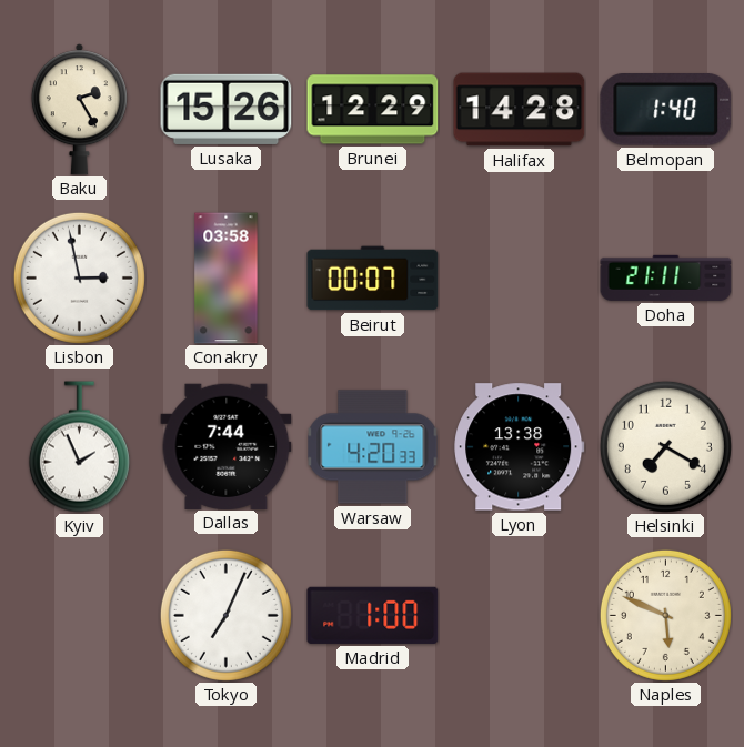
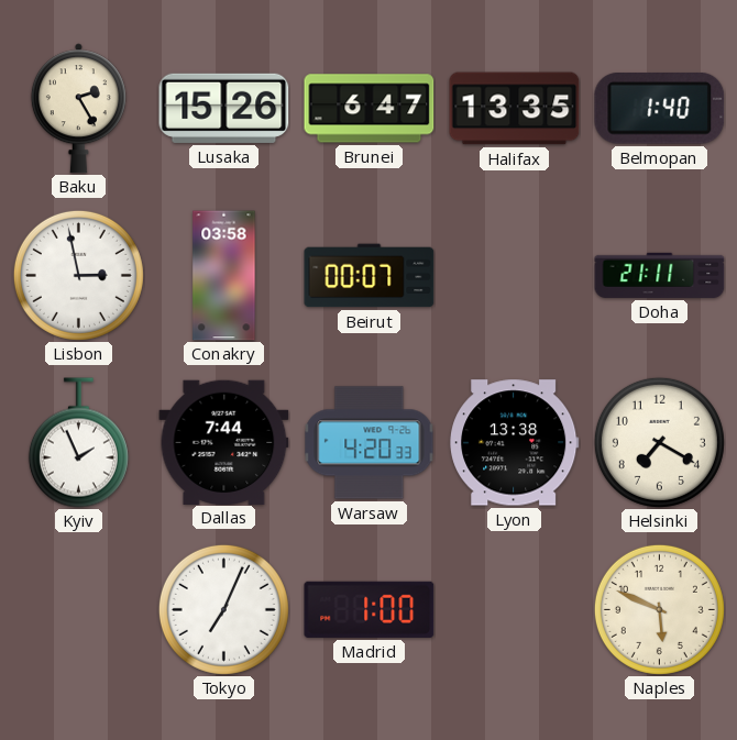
Brunei: 12:29 -> 6:47 (370, 109)
Halifax: 14:28 -> 13:35 (515, 109)
